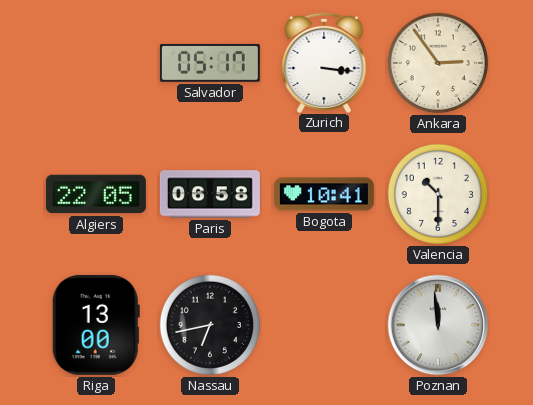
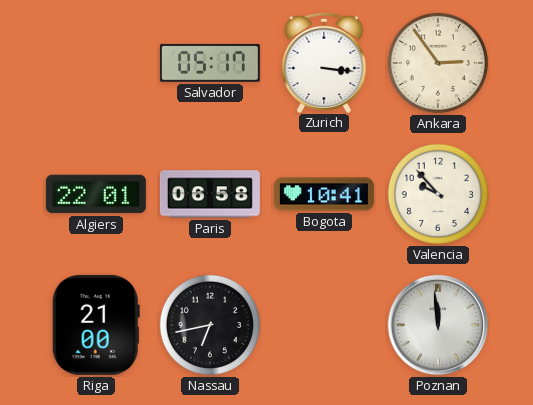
Algiers: 22:05 -> 22:01 (96, 194)
Valencia: 10:30 -> 9:53 (438, 194)
Riga: 13:00 -> 21:00 (96, 325)
